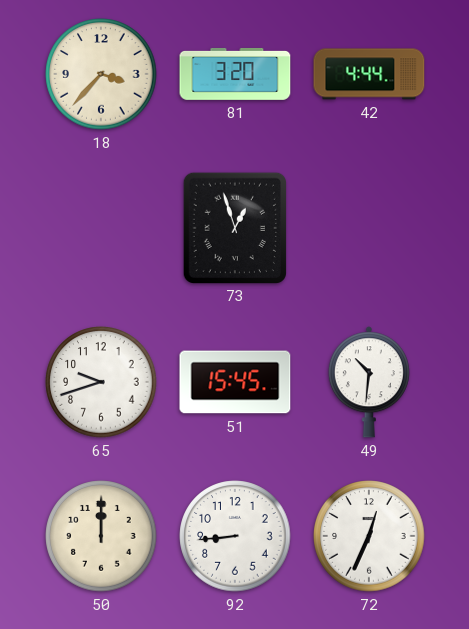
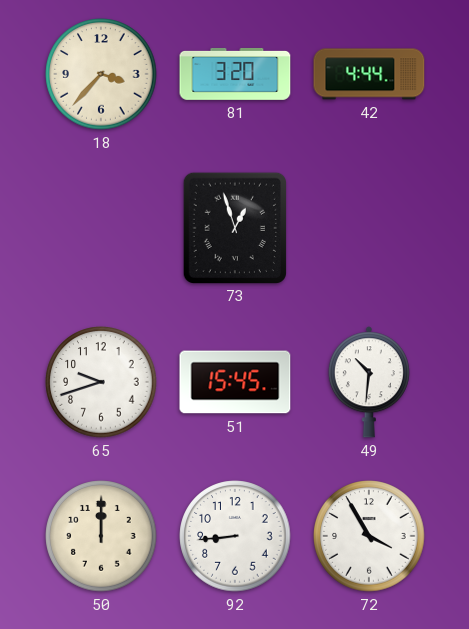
72: 12:34 -> 3:55 (369, 536)
